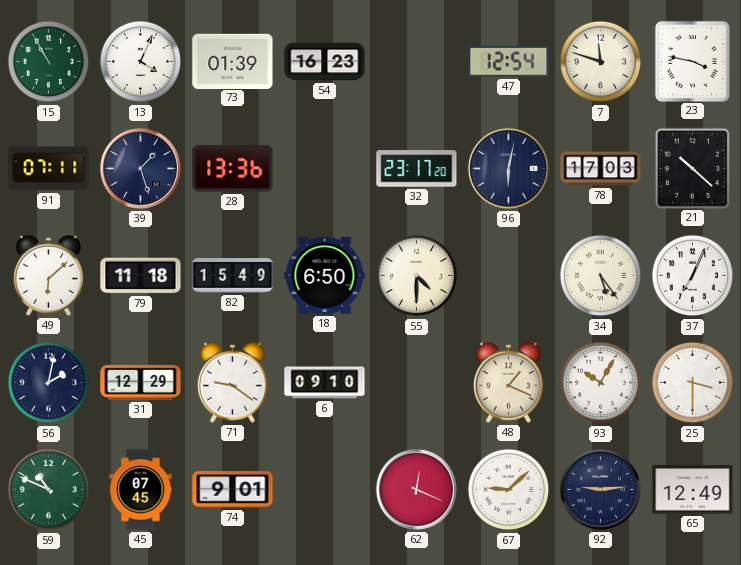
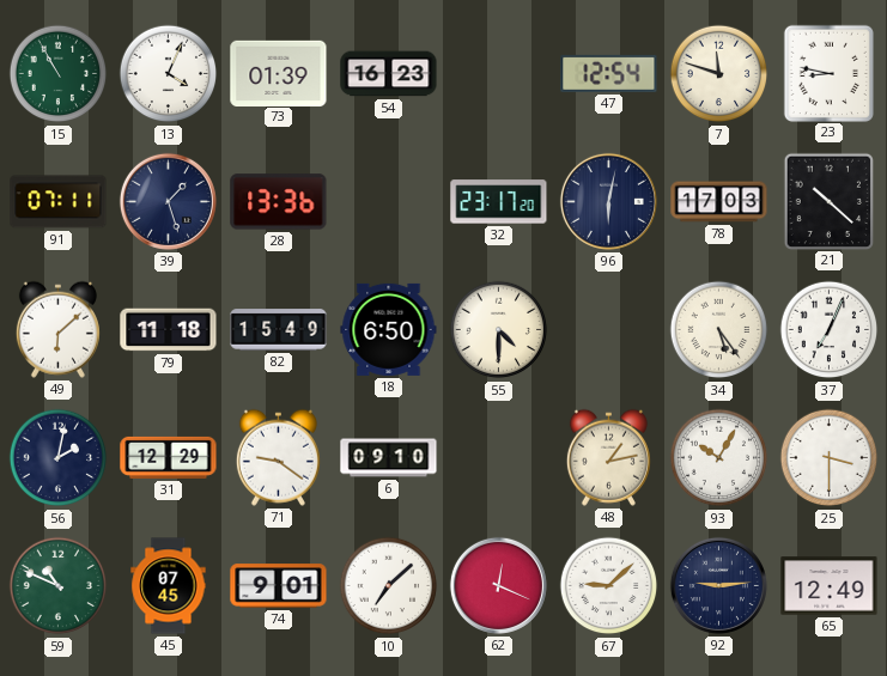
23: 3:47 -> 8:47 (828, 73)
48: 1:19 -> 1:13 (608, 457)
10: none -> 7:08 (389, 586)
